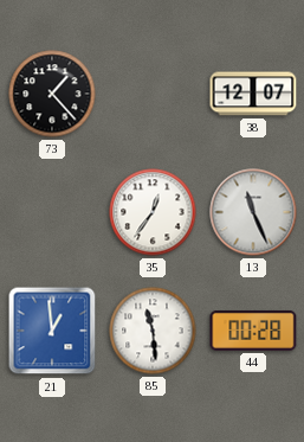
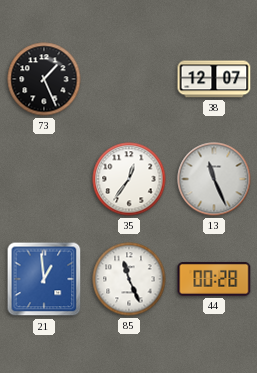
73: 1:23 -> 1:26 (44, 79)
85: 11:29 -> 11:26 (129, 279)
